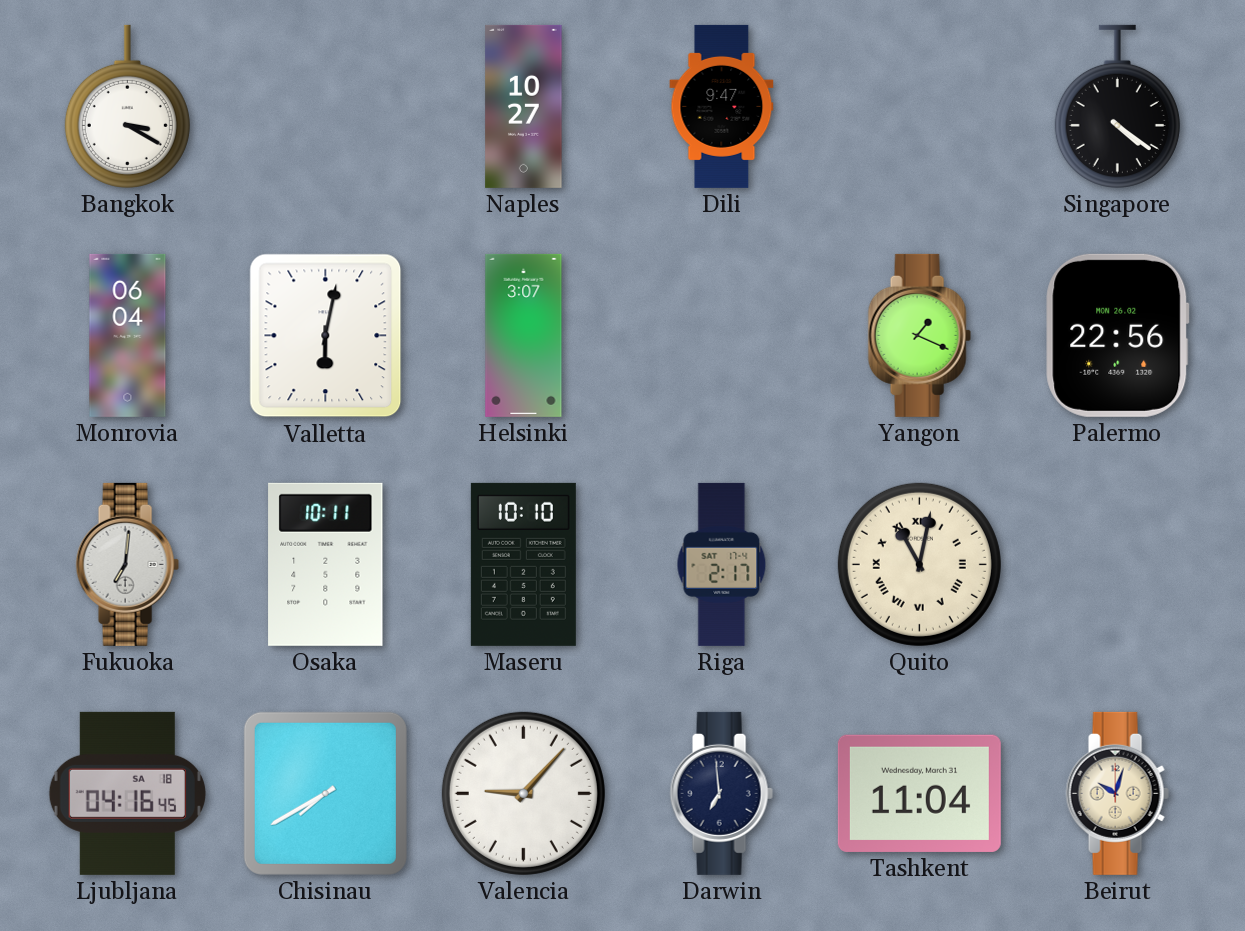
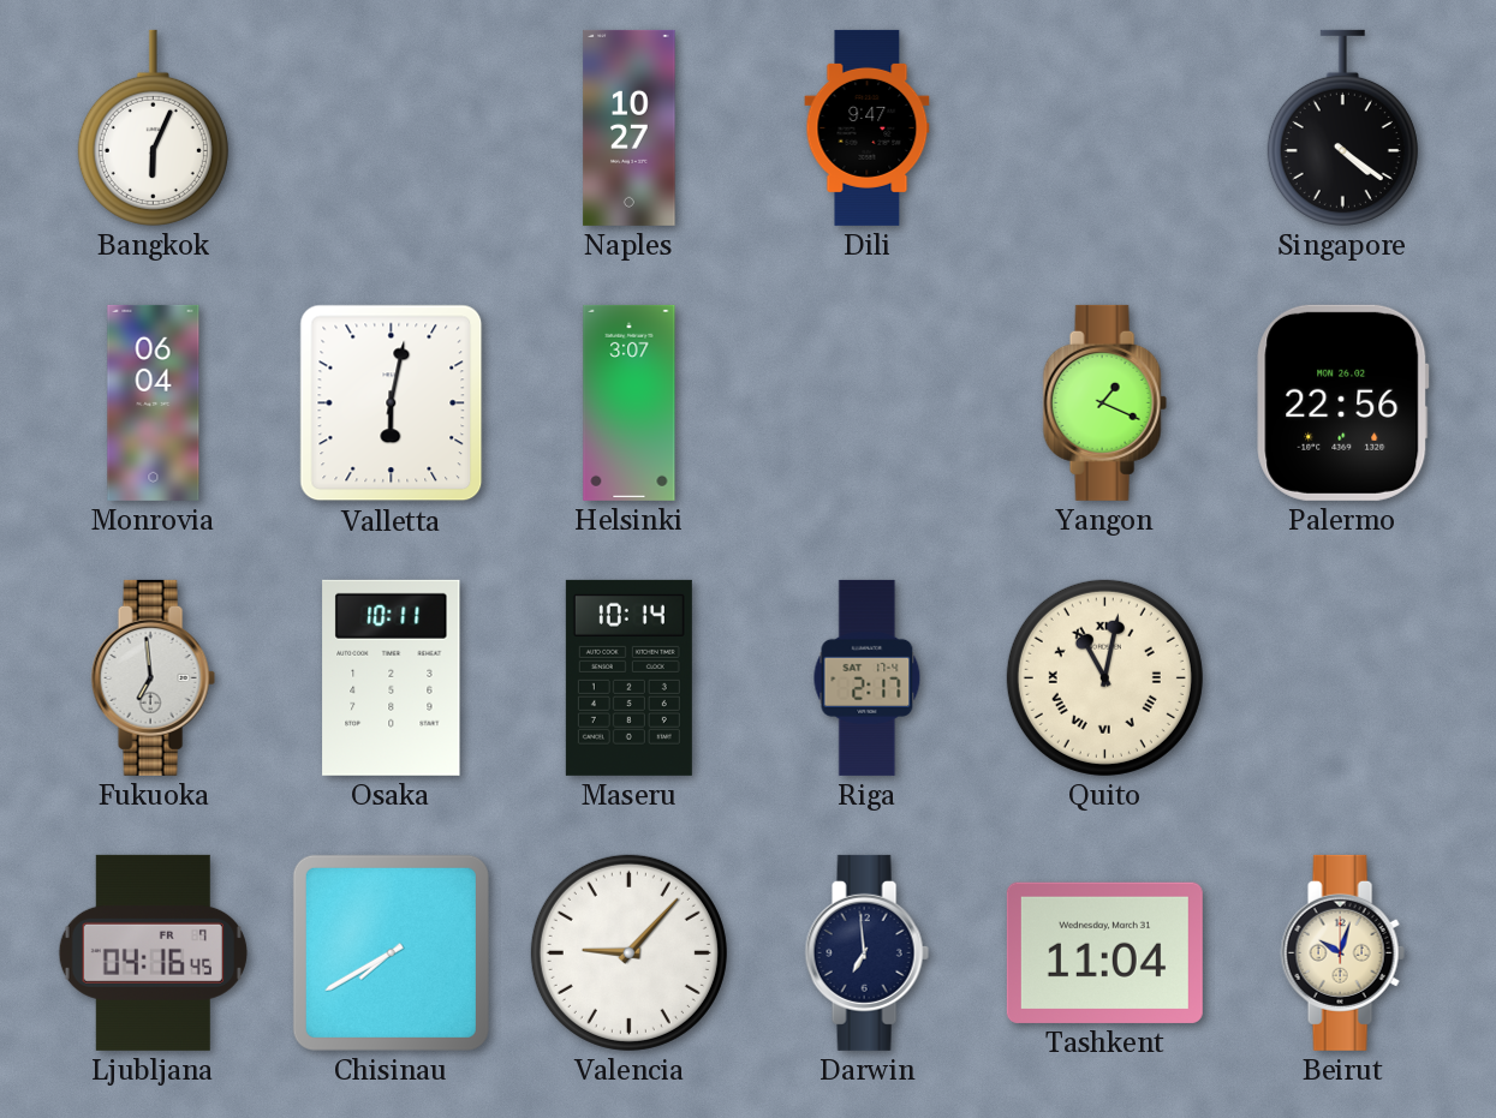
Bangkok: 3:20 -> 6:04 (153, 127)
Fukuoka: 7:01 -> 6:59 (153, 677)
Maseru: 10:10 -> 10:14 (628, 677)
Ljubljana date: SA 18 -> FR 7 (153, 952)
